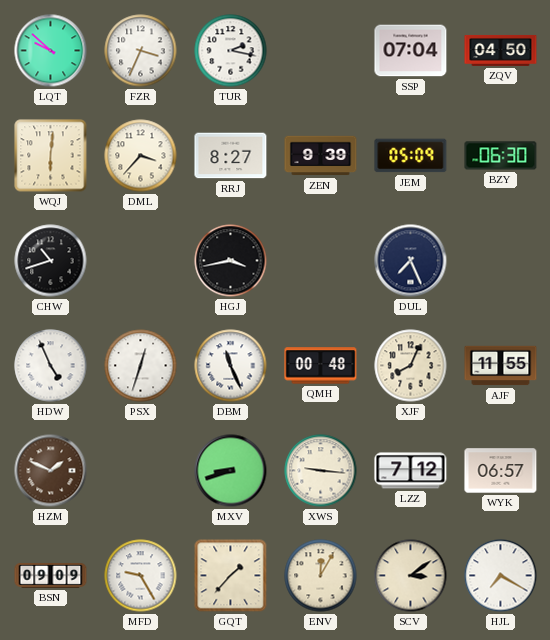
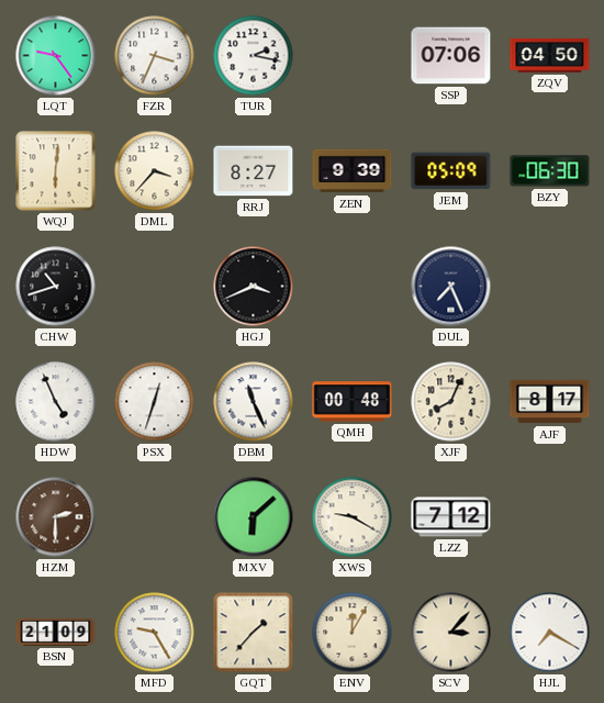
LQT: 9:52 -> 9:24 (56, 56)
SSP: 07:04 -> 07:06 (451, 56)
HGJ: 3:43 -> 3:41 (254, 287)
AJF: 11:55 -> 8:17 (550, 402)
HZM: 1:49 -> 2:30 (56, 517)
MXV: 8:42 -> 6:08 (254, 517)
XWS: 9:16 -> 9:20 (353, 517)
WYK: 06:57 -> none (501, 471)
BSN: 09:09 -> 21:09 (56, 632)
SCV: 3:09 -> 3:07 (451, 633)
